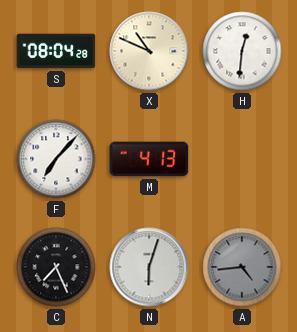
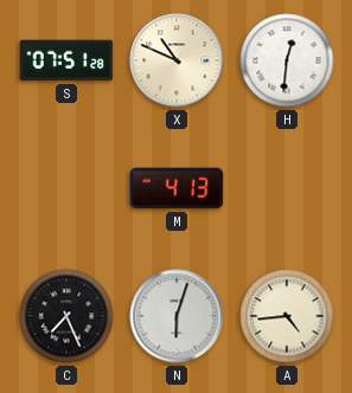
S: 08:04 -> 07:51 (66, 60)
F: 7:07 -> none (56, 159)
A dial: grey -> cream (287, 316)
